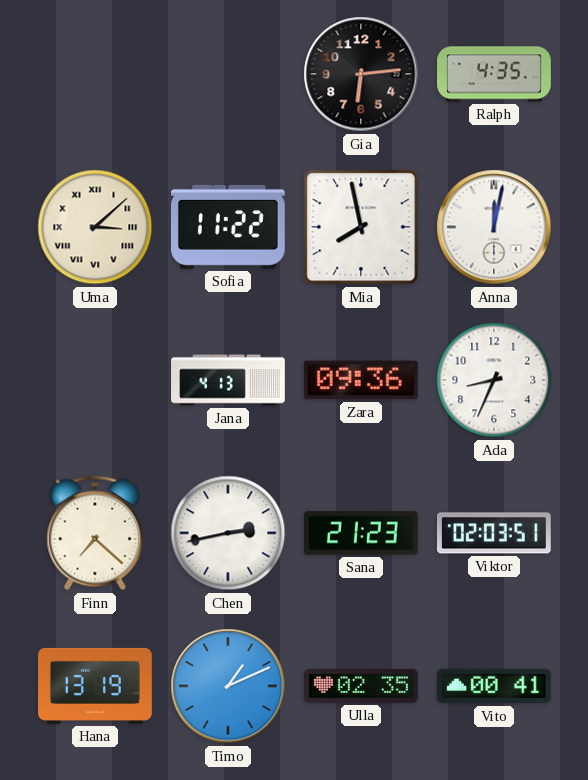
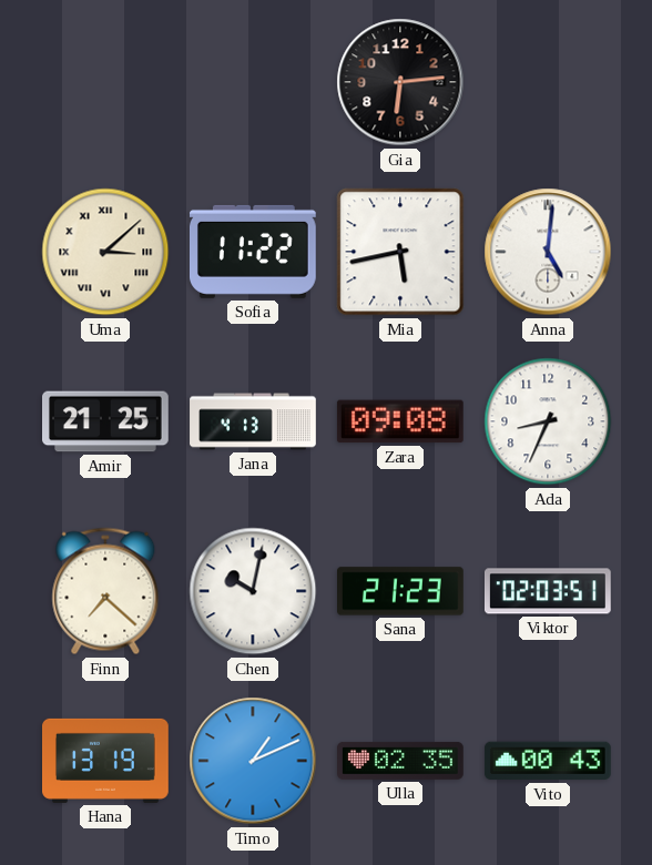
Ralph: 4:35 -> none (495, 74)
Mia: 7:58 -> 5:43 (400, 252)
Anna: 12:02 -> 5:01 (548, 252)
Amir: none -> 21:25 (106, 421)
Zara: 09:36 -> 09:08 (400, 421)
Chen: 2:43 -> 10:02 (253, 591)
Vito: 00:41 -> 00:43 (548, 761)
